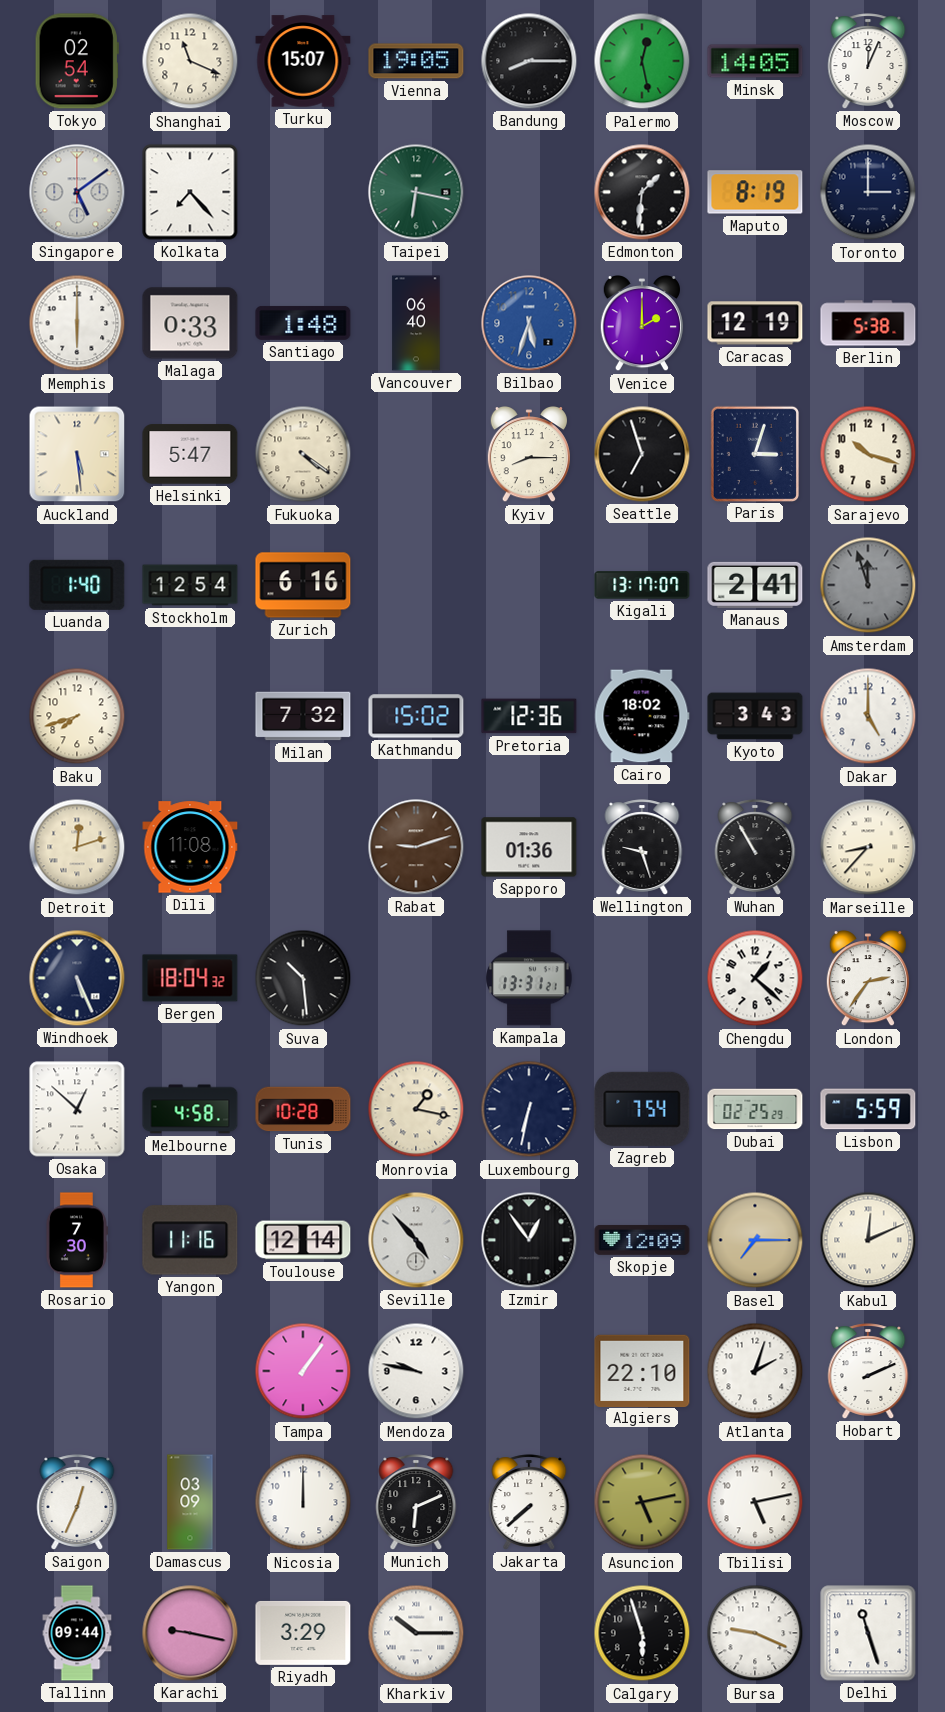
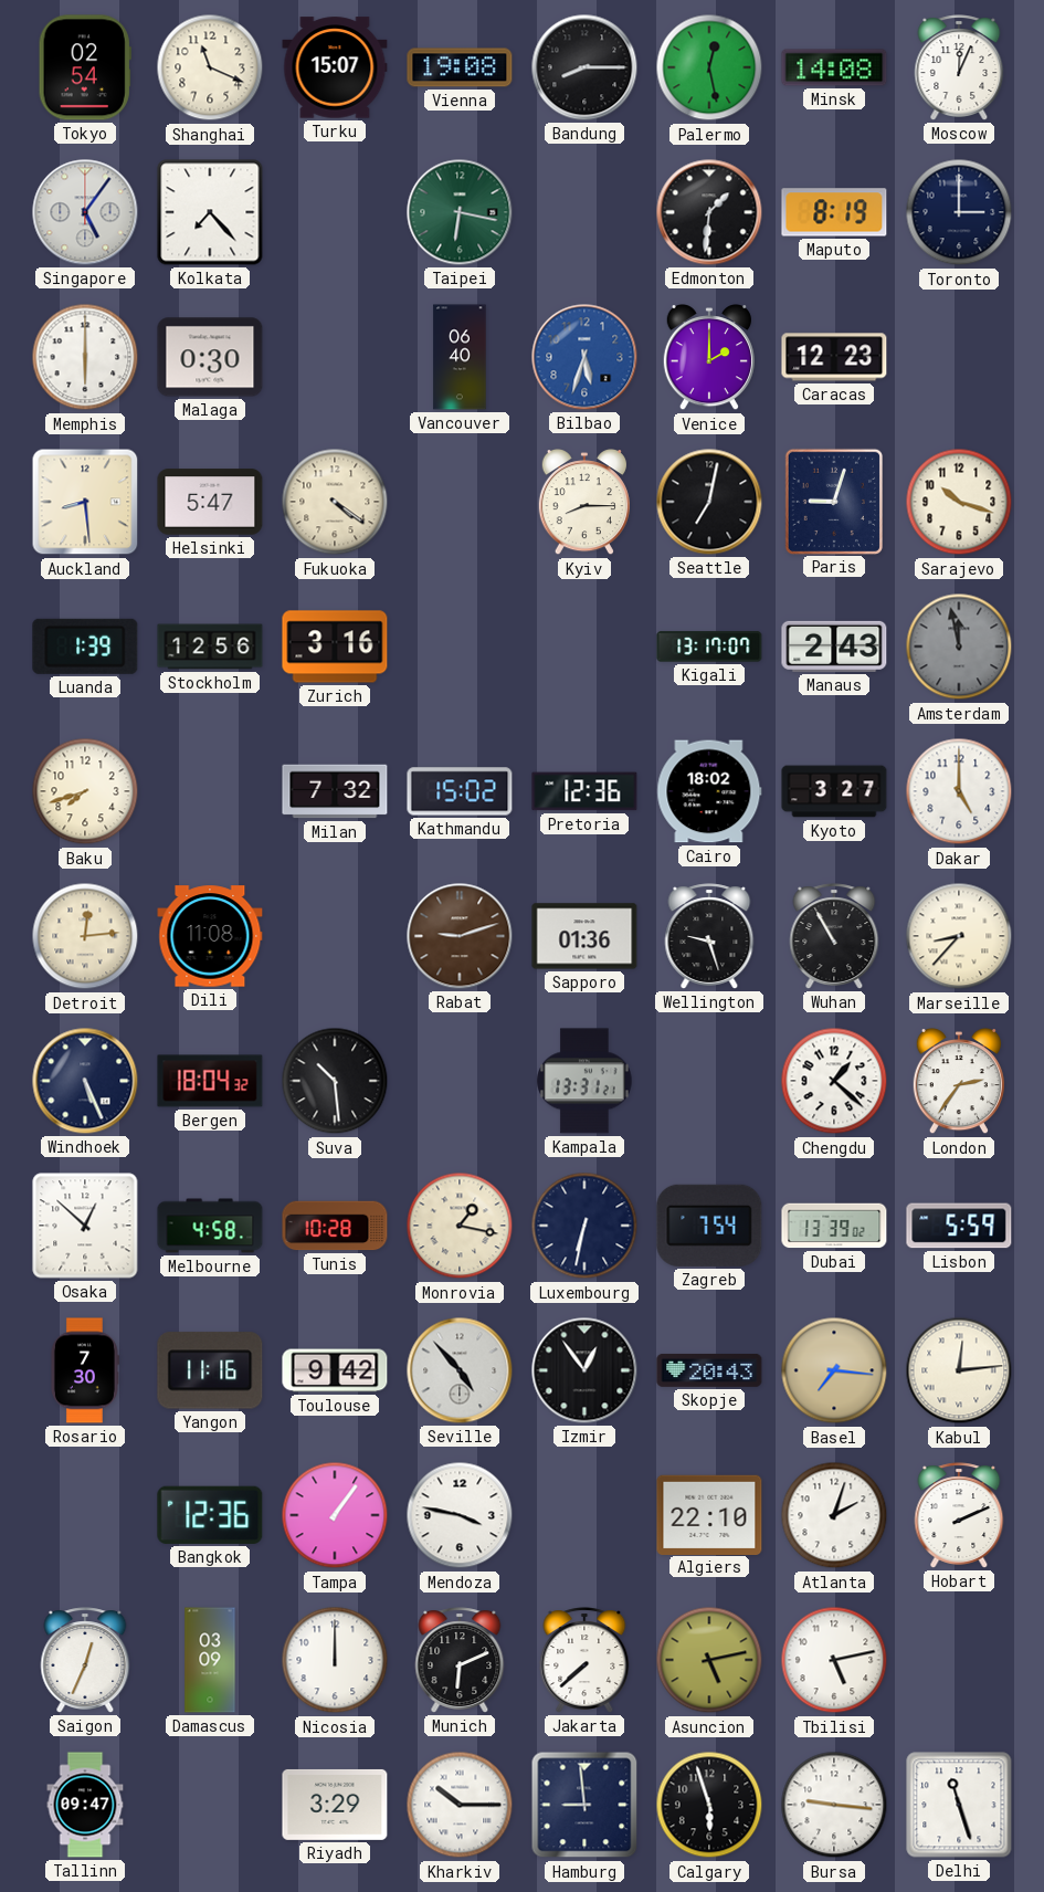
Vienna: 19:05 -> 19:08 (460, 67)
Minsk: 14:05 -> 14:08 (834, 67)
Singapore: 5:09 -> 5:06 (85, 212)
Malaga: 0:33 -> 0:30 (210, 357)
Santiago: 1:48 -> none (303, 323)
Caracas: 12:19 -> 12:23 (834, 357)
Berlin: 5:38 -> none (868, 323)
Auckland: 5:29 -> 8:29 (85, 502)
Seattle: 6:57 -> 7:02 (709, 502)
Paris: 3:03 -> 9:03 (833, 501)
Luanda: 1:40 -> 1:39 (85, 647)
Stockholm: 12:54 -> 12:56 (210, 647)
Zurich: 6:16 -> 3:16 (335, 647)
Manaus: 2:41 -> 2:43 (834, 647)
Amsterdam: 11:57 -> 11:58 (959, 647)
Kyoto: 3:43 -> 3:27 (834, 791)
Detroit: 12:12 -> 12:14 (85, 936)
Dubai: 02:25 -> 13:39 (834, 1226)
Toulouse: 12:14 -> 9:42 (335, 1370)
Skopje: 12:09 -> 20:43 (709, 1370)
Basel: 7:15 -> 7:16 (834, 1370)
Kabul: 12:11 -> 12:14 (959, 1370)
Bangkok: none -> 12:36 (210, 1515)
Mendoza: 9:47 -> 3:47 (460, 1515)
Tallinn: 09:44 -> 09:47 (85, 1805)
Karachi: 9:17 -> none (190, 1633)
Hamburg: none -> 8:59 (584, 1805)
Bursa: 9:19 -> 9:16 (834, 1805)
